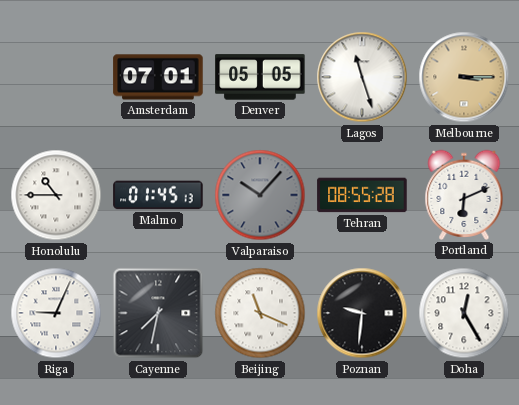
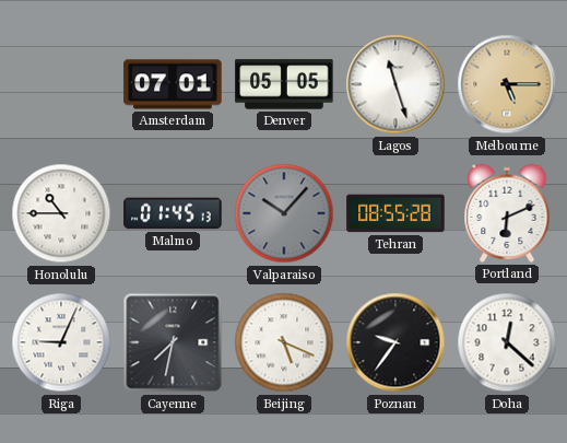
Melbourne: 3:15 -> 5:15 (507, 84)
Beijing: 11:19 -> 5:19 (284, 342)
Poznan: 9:31 -> 9:36 (395, 342)
Doha: 12:25 -> 12:22 (507, 342)
